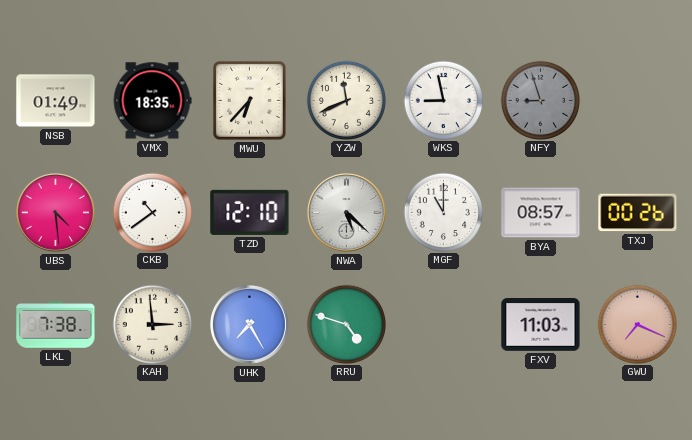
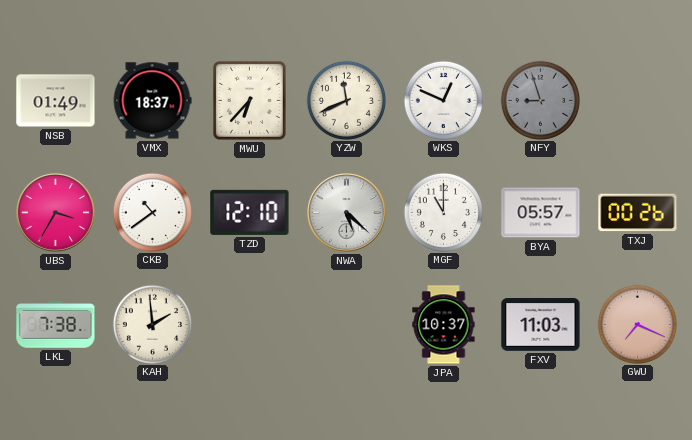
VMX: 18:35 -> 18:37 (152, 101)
WKS: 8:58 -> 12:49 (443, 100)
UBS: 4:29 -> 3:35 (55, 212)
BYA: 08:57 -> 05:57 (541, 213)
KAH: 2:59 -> 1:59 (152, 324)
UHK: 7:25 -> none (249, 324)
RRU: 4:48 -> none (346, 324)
JPA: none -> 10:37 (444, 325)
